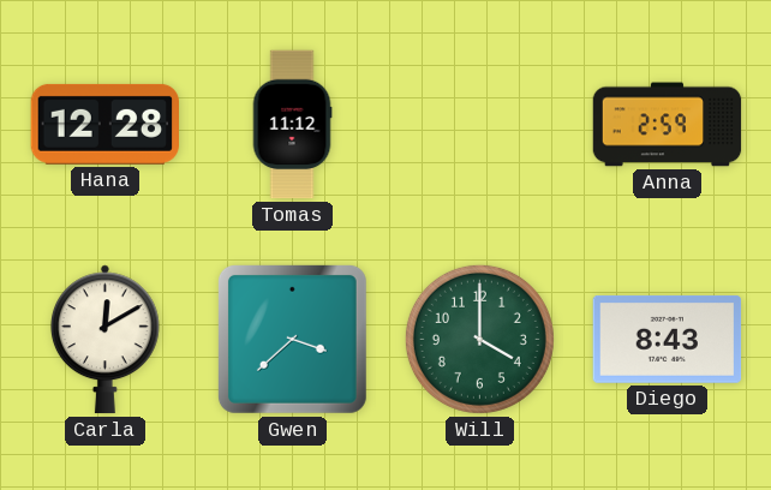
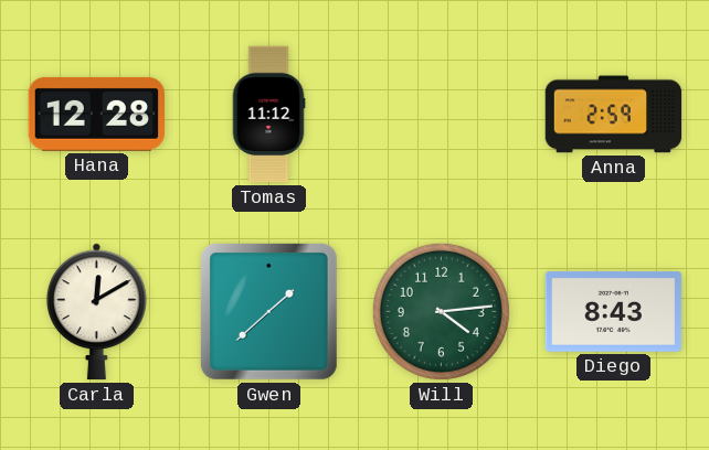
Gwen: 3:38 -> 1:38 (268, 311)
Will: 4:00 -> 4:14 (441, 311)
